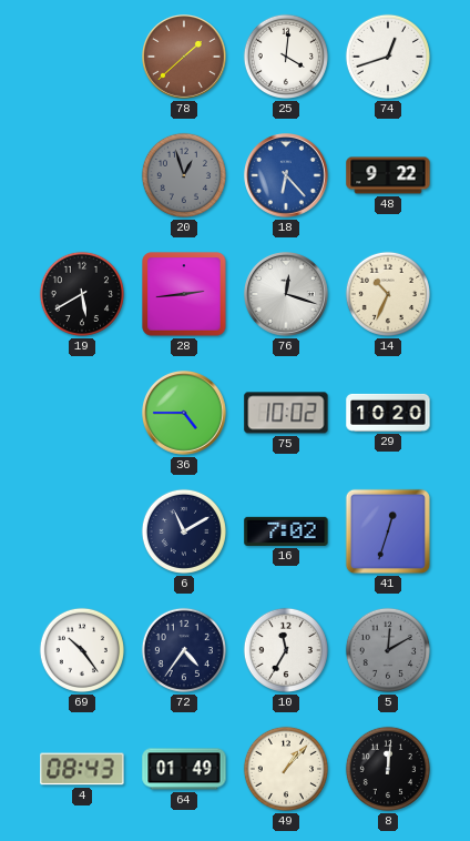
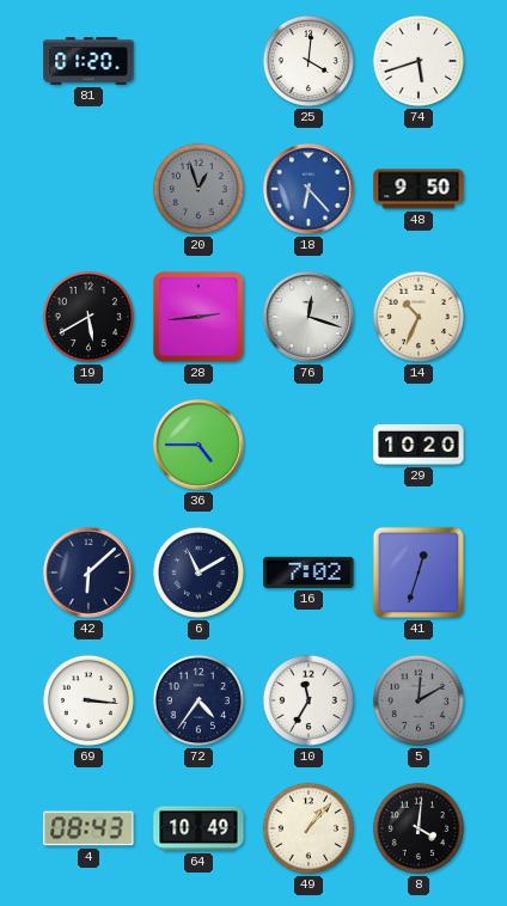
81: none -> 01:20 (88, 61)
78: 1:38 -> none (185, 58)
74: 12:42 -> 5:42 (419, 61)
48: 9:22 -> 9:50 (419, 189)
75: 10:02 -> none (286, 413)
42: none -> 6:08 (90, 574)
69: 10:24 -> 3:16 (88, 700)
64: 01:49 -> 10:49 (198, 828)
8: 12:01 -> 4:01 (419, 828)
